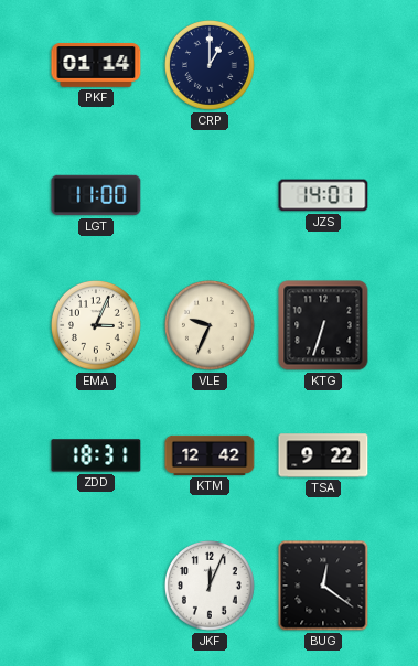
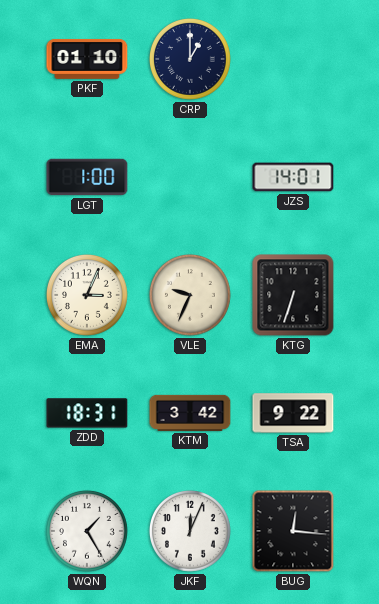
PKF: 01:14 -> 01:10 (87, 59)
LGT: 11:00 -> 1:00 (87, 177)
KTM: 12:42 -> 3:42 (190, 413)
WQN: none -> 1:25 (87, 531)
BUG: 12:21 -> 12:16 (293, 531)
